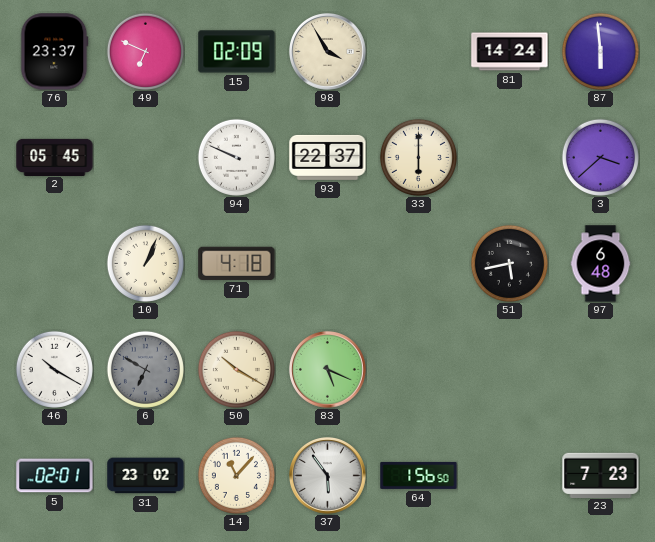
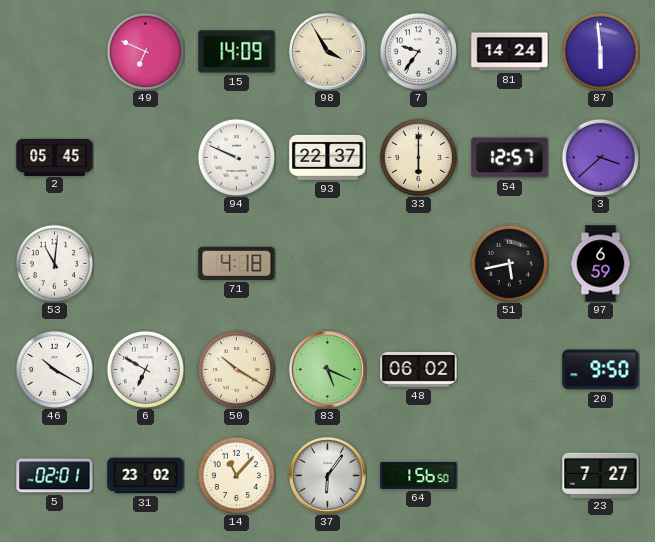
76: 23:37 -> none (55, 52)
15: 02:09 -> 14:09 (237, 52)
7: none -> 9:36 (418, 51)
54: none -> 12:57 (510, 158)
53: none -> 11:01 (54, 263)
10: 1:04 -> none (145, 263)
97: 6:48 -> 6:59 (601, 264)
6 dial: grey -> white (145, 369)
48: none -> 06:02 (419, 370)
20: none -> 9:50 (601, 370)
37: 5:54 -> 6:06 (328, 476)
23: 7:23 -> 7:27 (601, 475)
